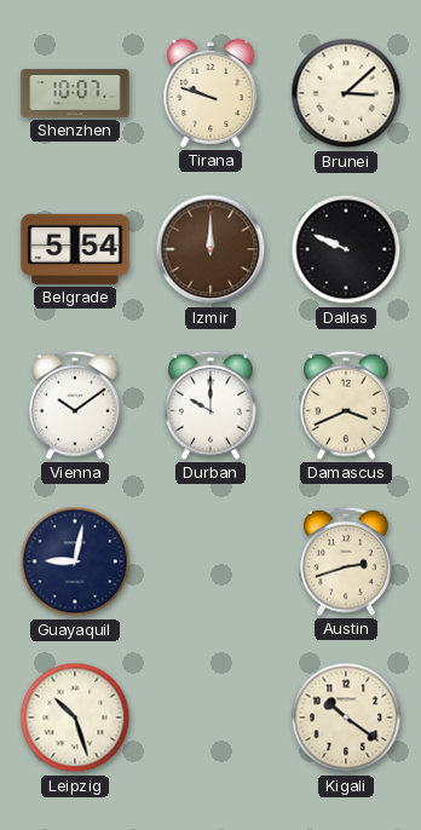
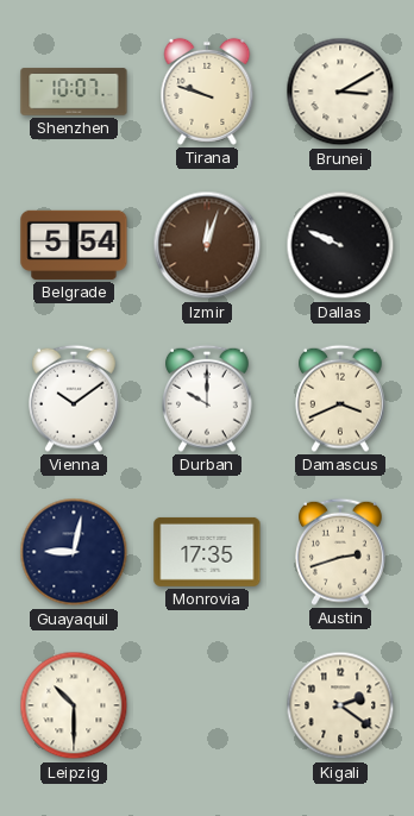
Brunei: 3:08 -> 3:10 (340, 92)
Izmir: 12:00 -> 12:03 (207, 245)
Monrovia: none -> 17:35 (207, 552)
Leipzig: 10:27 -> 10:30 (74, 705)
Kigali: 10:21 -> 2:21 (340, 705)
